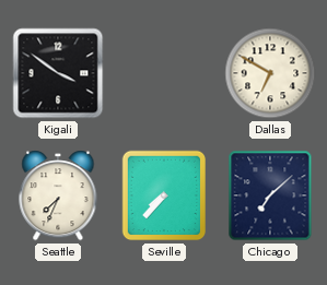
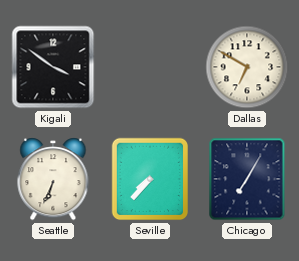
Seattle: 7:34 -> 6:34 (53, 179)
Chicago: 7:08 -> 7:05 (247, 179)
